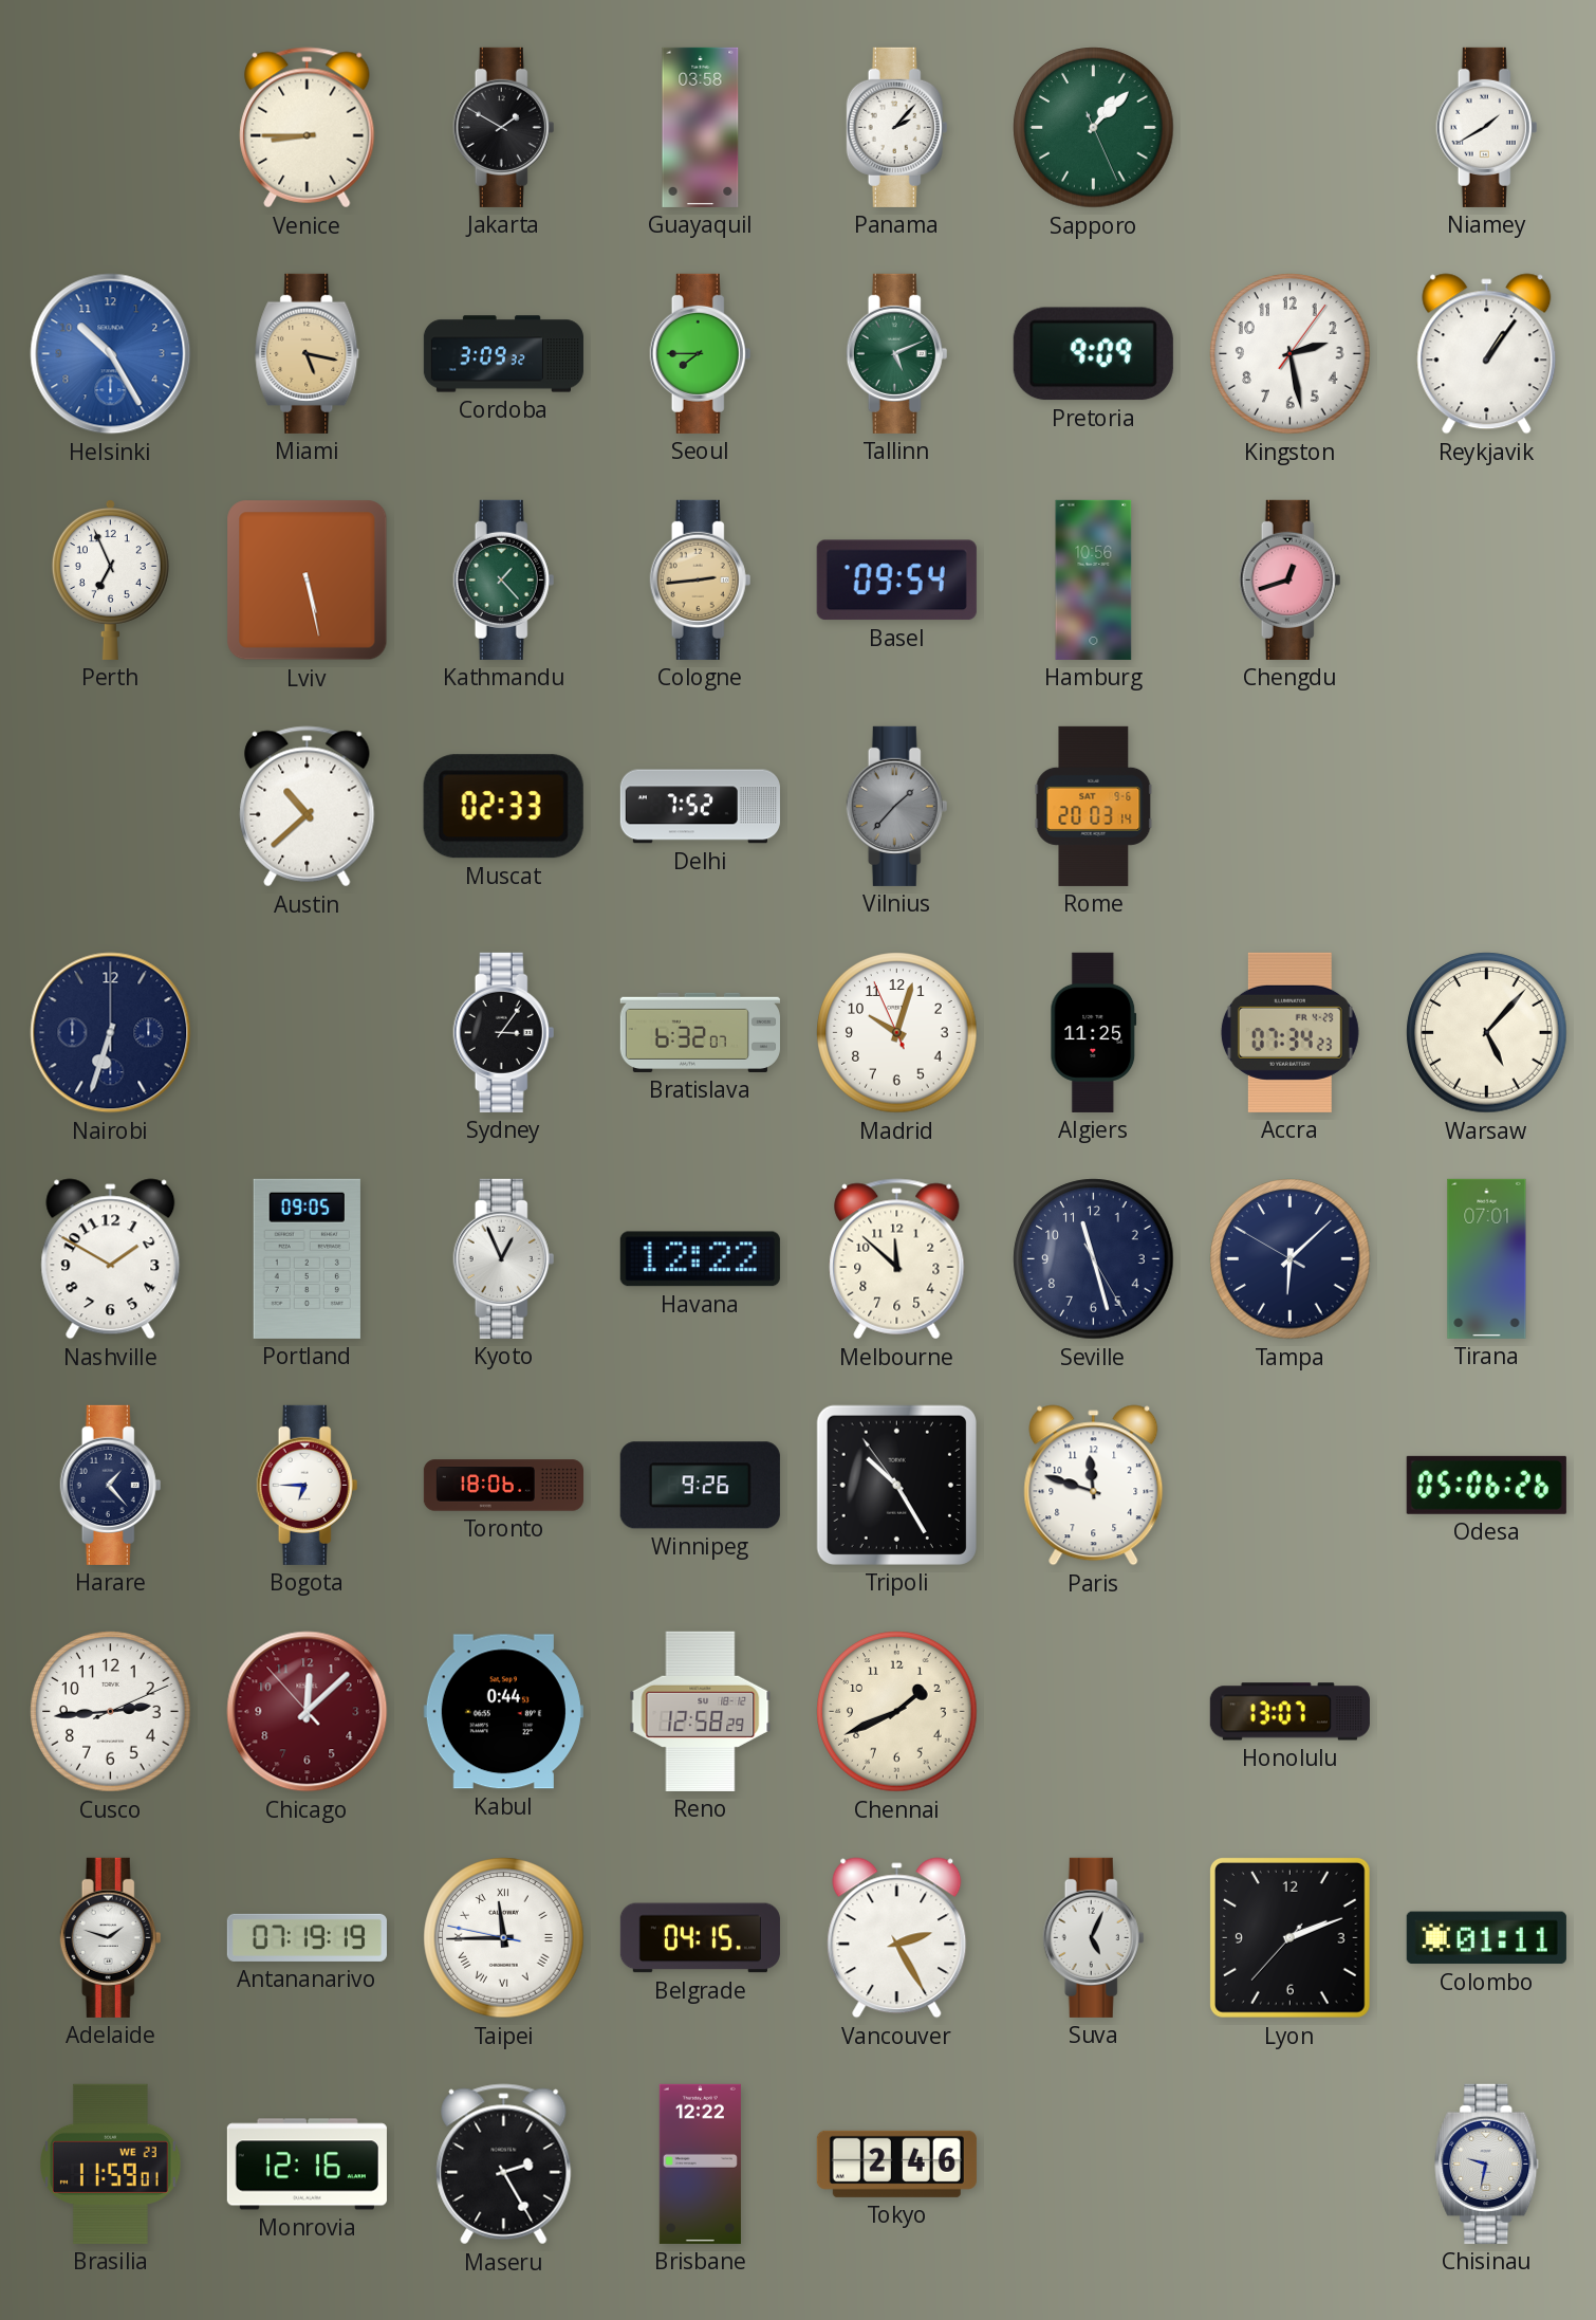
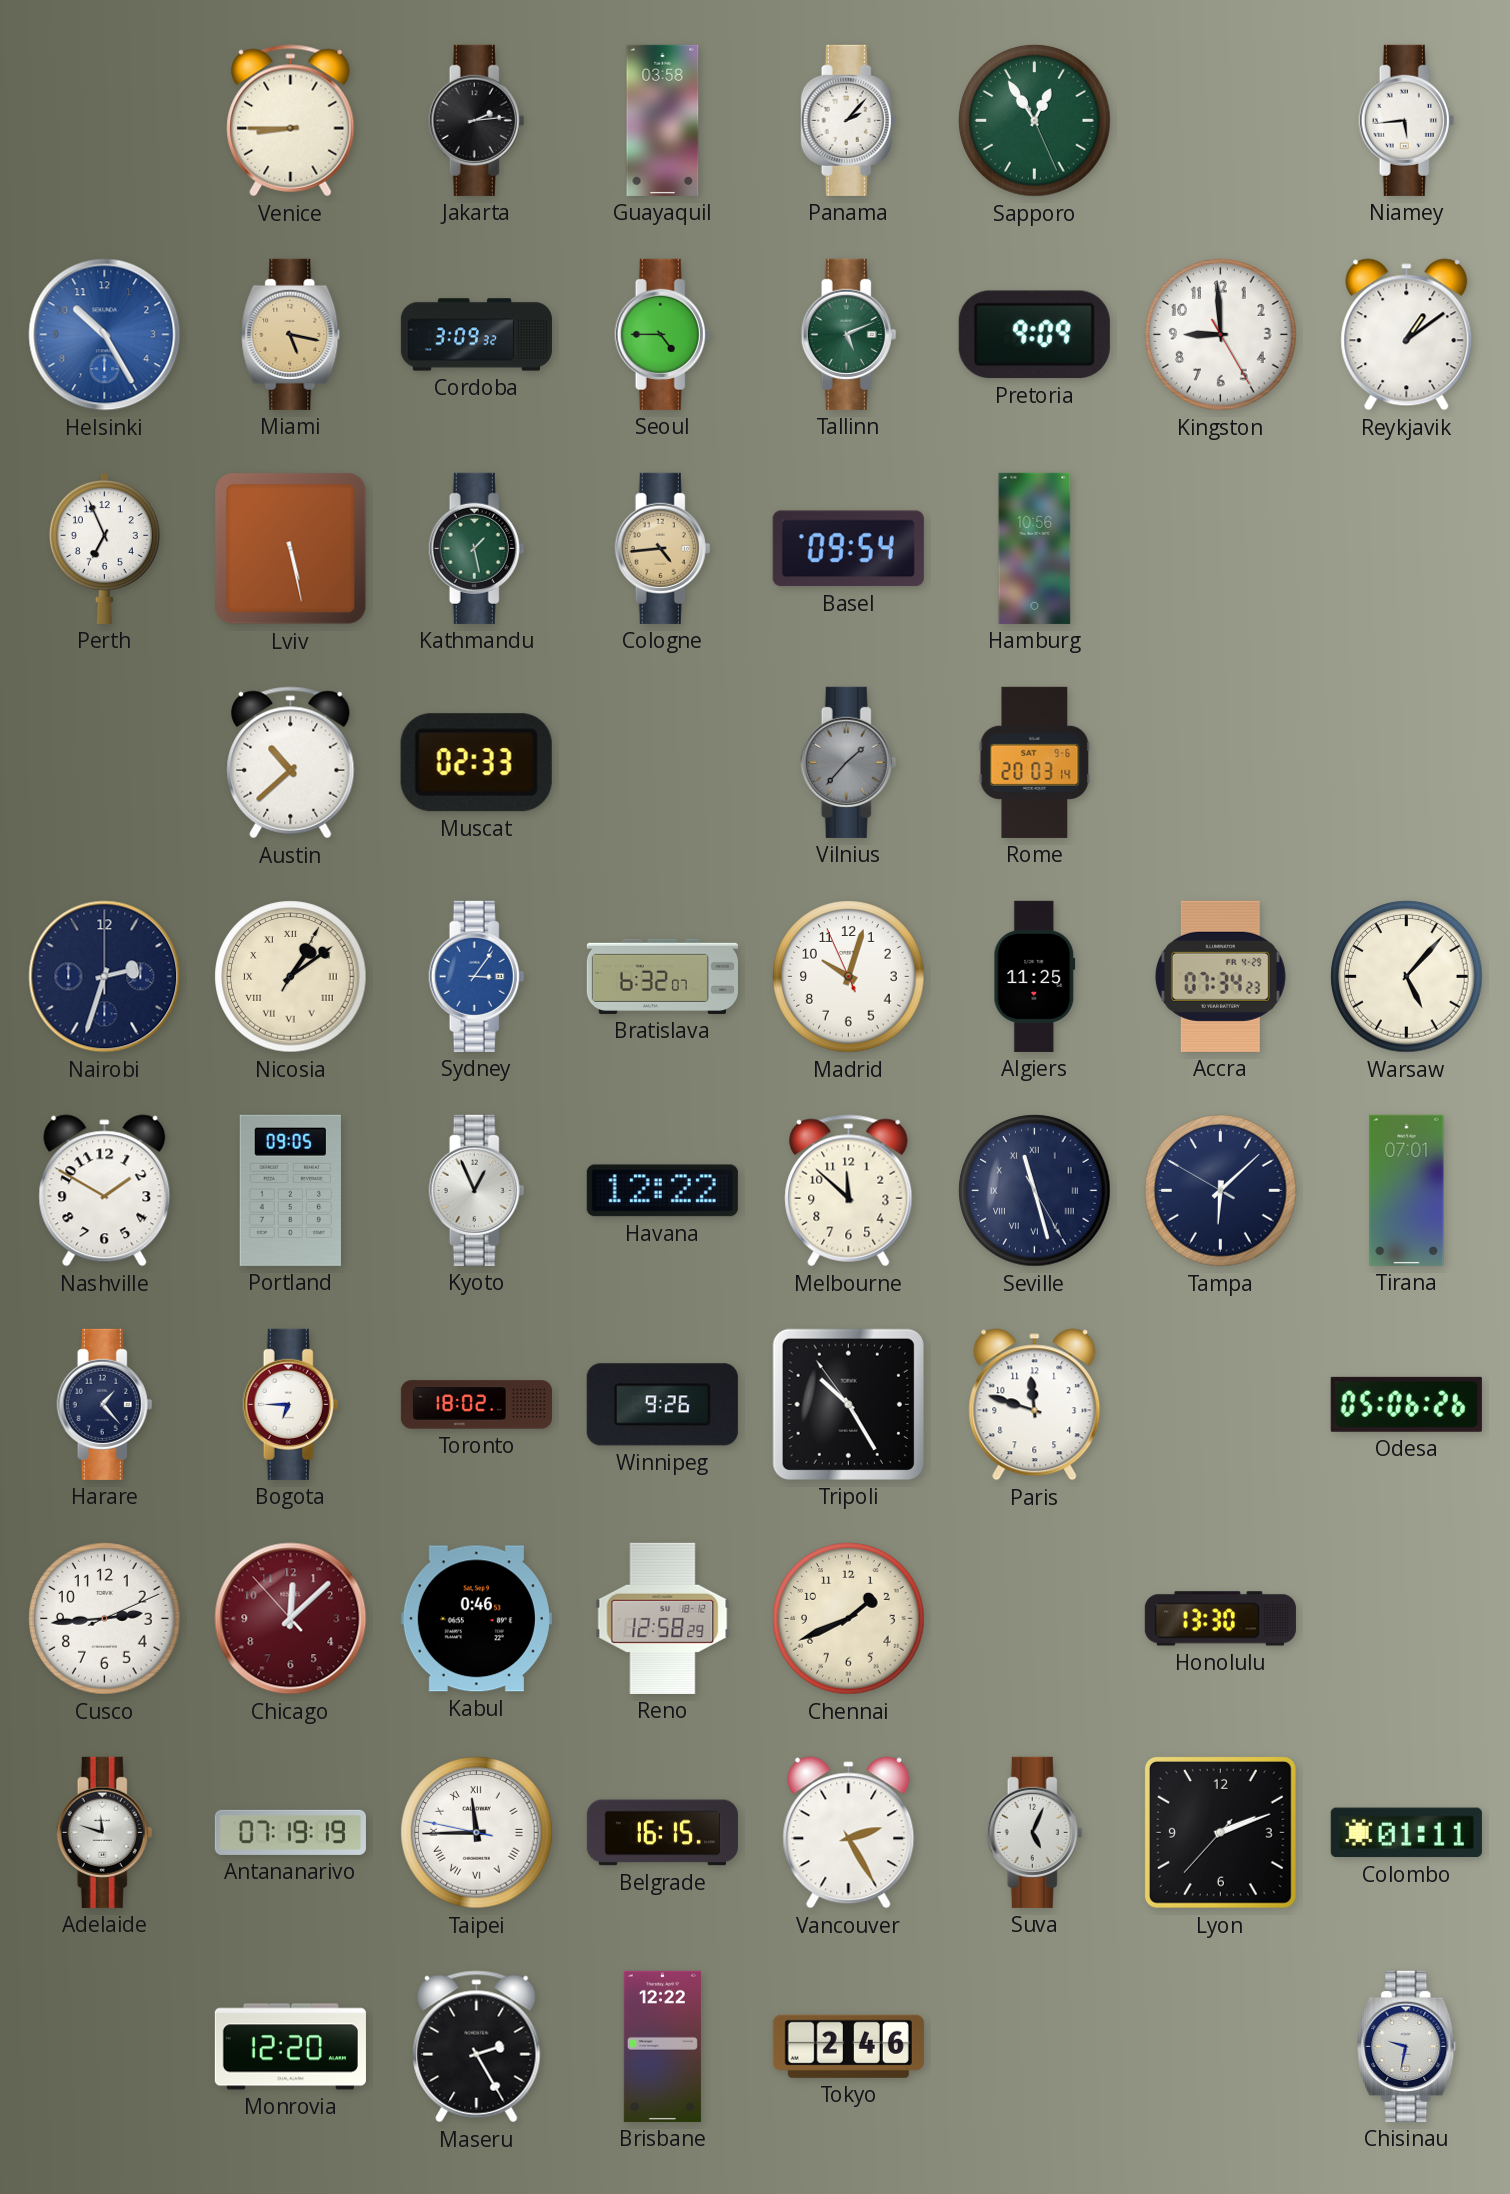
Jakarta: 1:50 -> 2:14 (477, 120)
Sapporo: 1:07 -> 12:54 (1035, 121)
Niamey: 1:40 -> 5:44 (1407, 120)
Seoul: 7:45 -> 4:45 (663, 334)
Kingston: 2:28 -> 8:59 (1221, 335)
Reykjavik: 1:06 -> 1:09 (1407, 335)
Kathmandu: 1:23 -> 1:28 (477, 548)
Cologne: 2:44 -> 4:44 (663, 548)
Chengdu: 12:42 -> none (1291, 579)
Delhi: 7:52 -> none (700, 807)
Nairobi: 6:33 -> 2:33 (105, 977)
Nicosia: none -> 1:09 (291, 977)
Sydney dial: black -> blue (477, 976)
Seville numerals: Arabic -> Roman (1035, 1191)
Toronto: 18:06 -> 18:02 (476, 1405)
Kabul: 0:44 -> 0:46 (476, 1619)
Honolulu: 13:07 -> 13:30 (1220, 1619)
Adelaide: 1:48 -> 11:48 (105, 1832)
Belgrade: 04:15 -> 16:15 (662, 1833)
Brasilia: 11:59 -> none (111, 2164)
Monrovia: 12:16 -> 12:20 (290, 2047)
